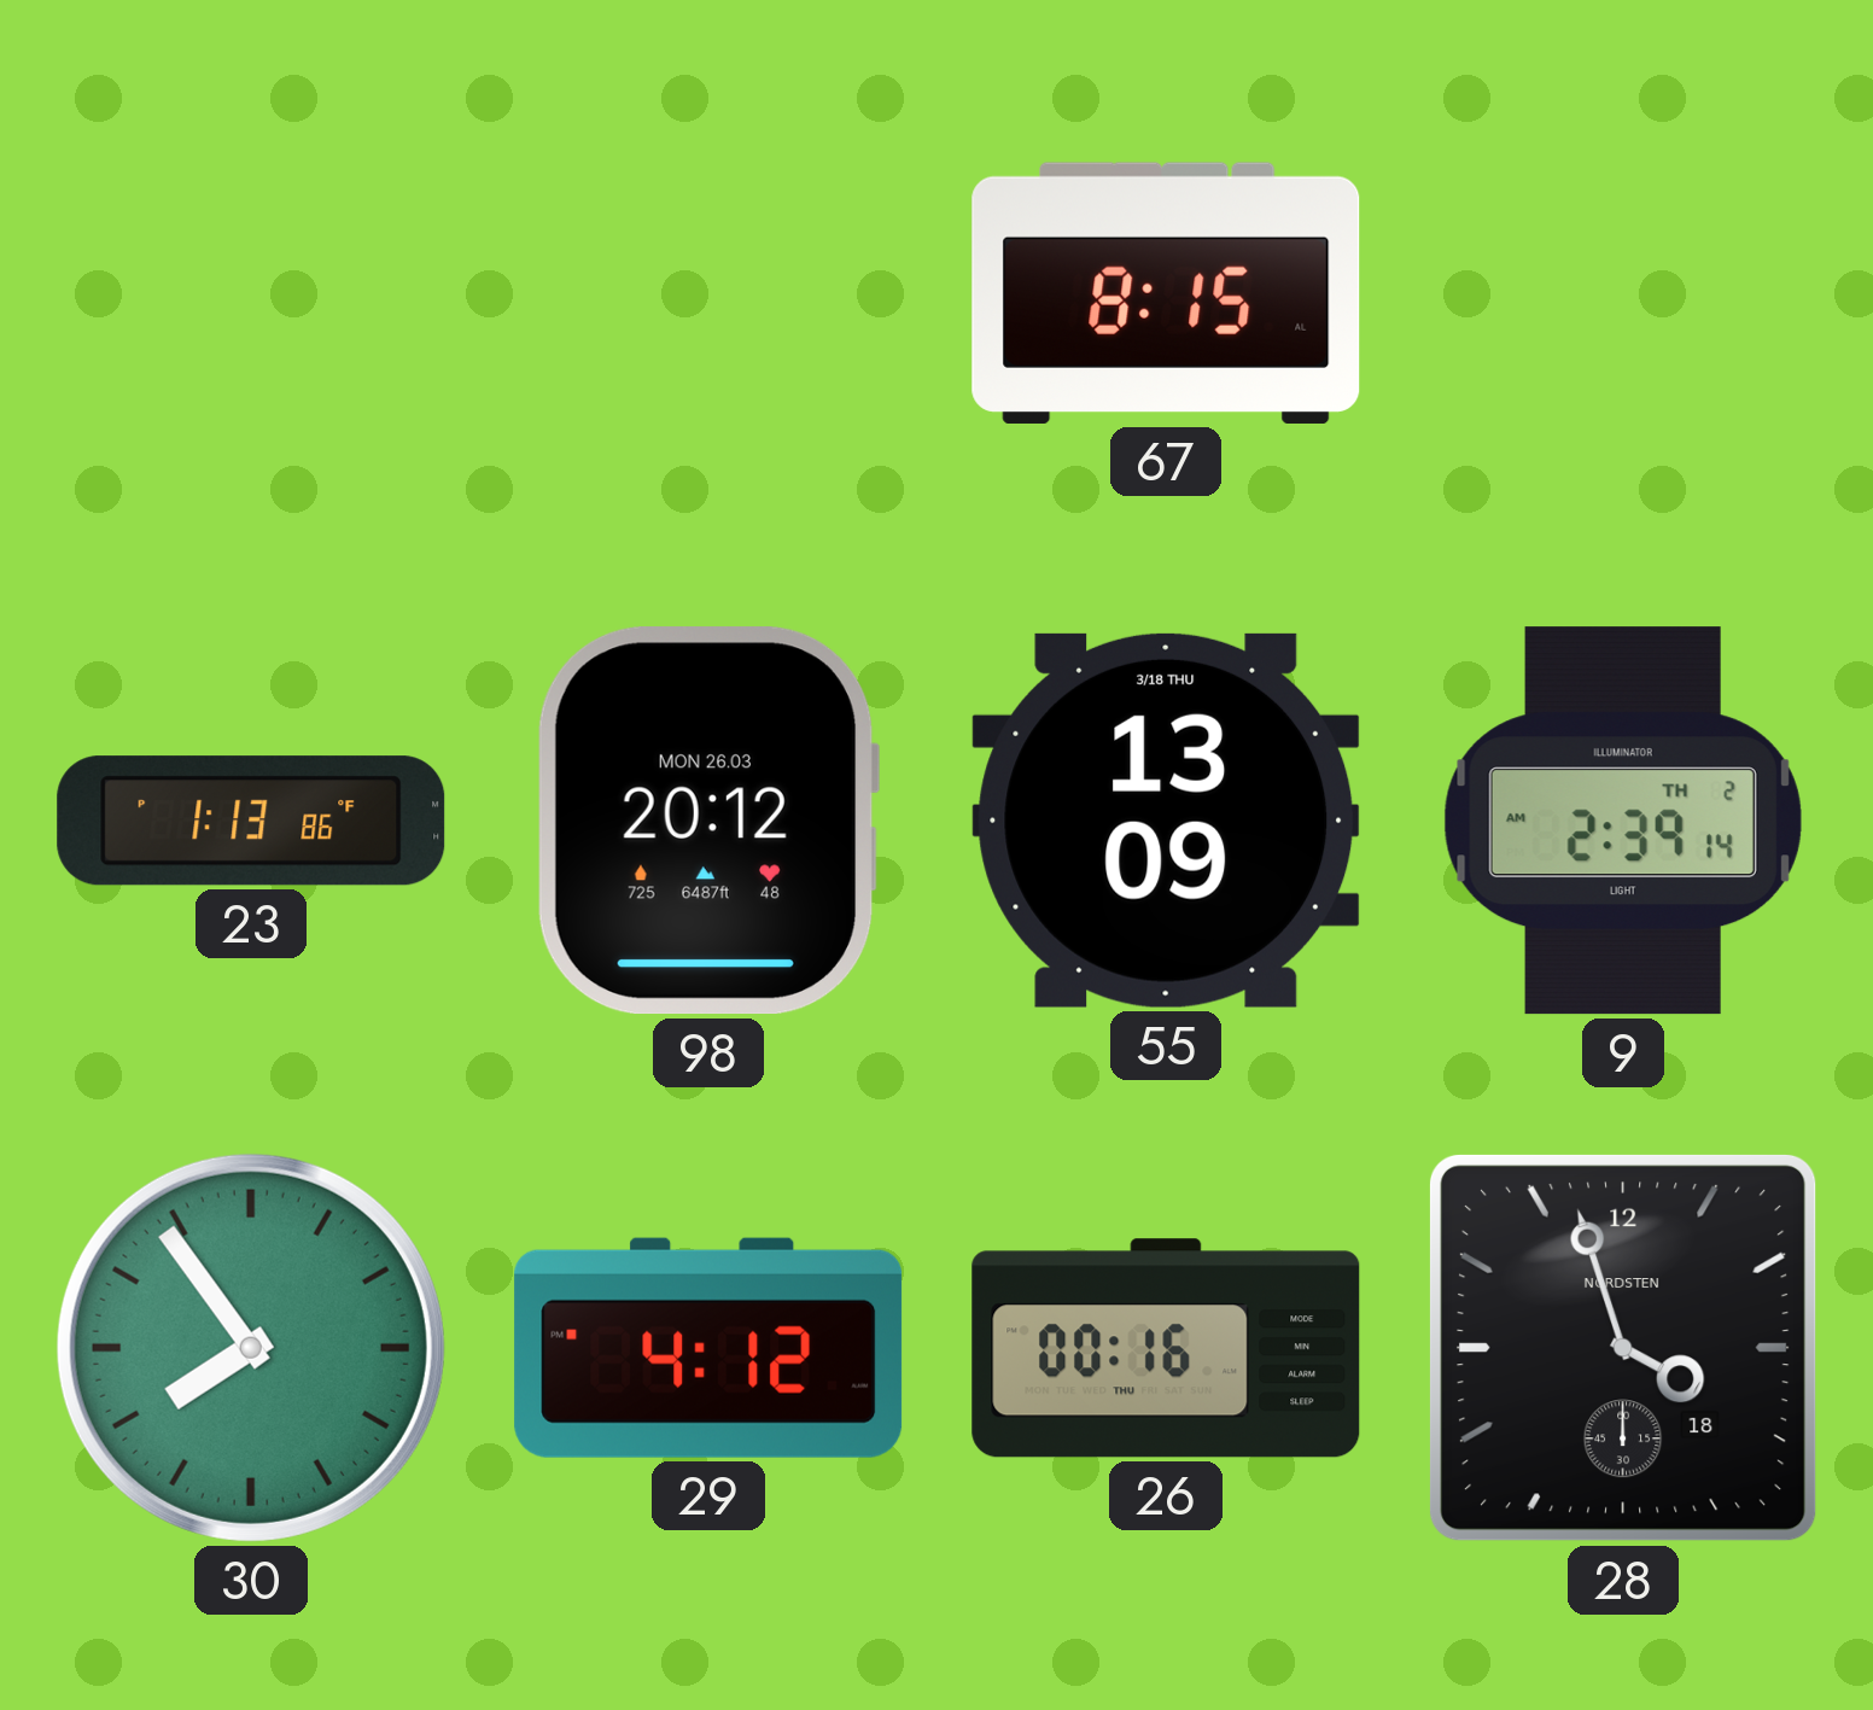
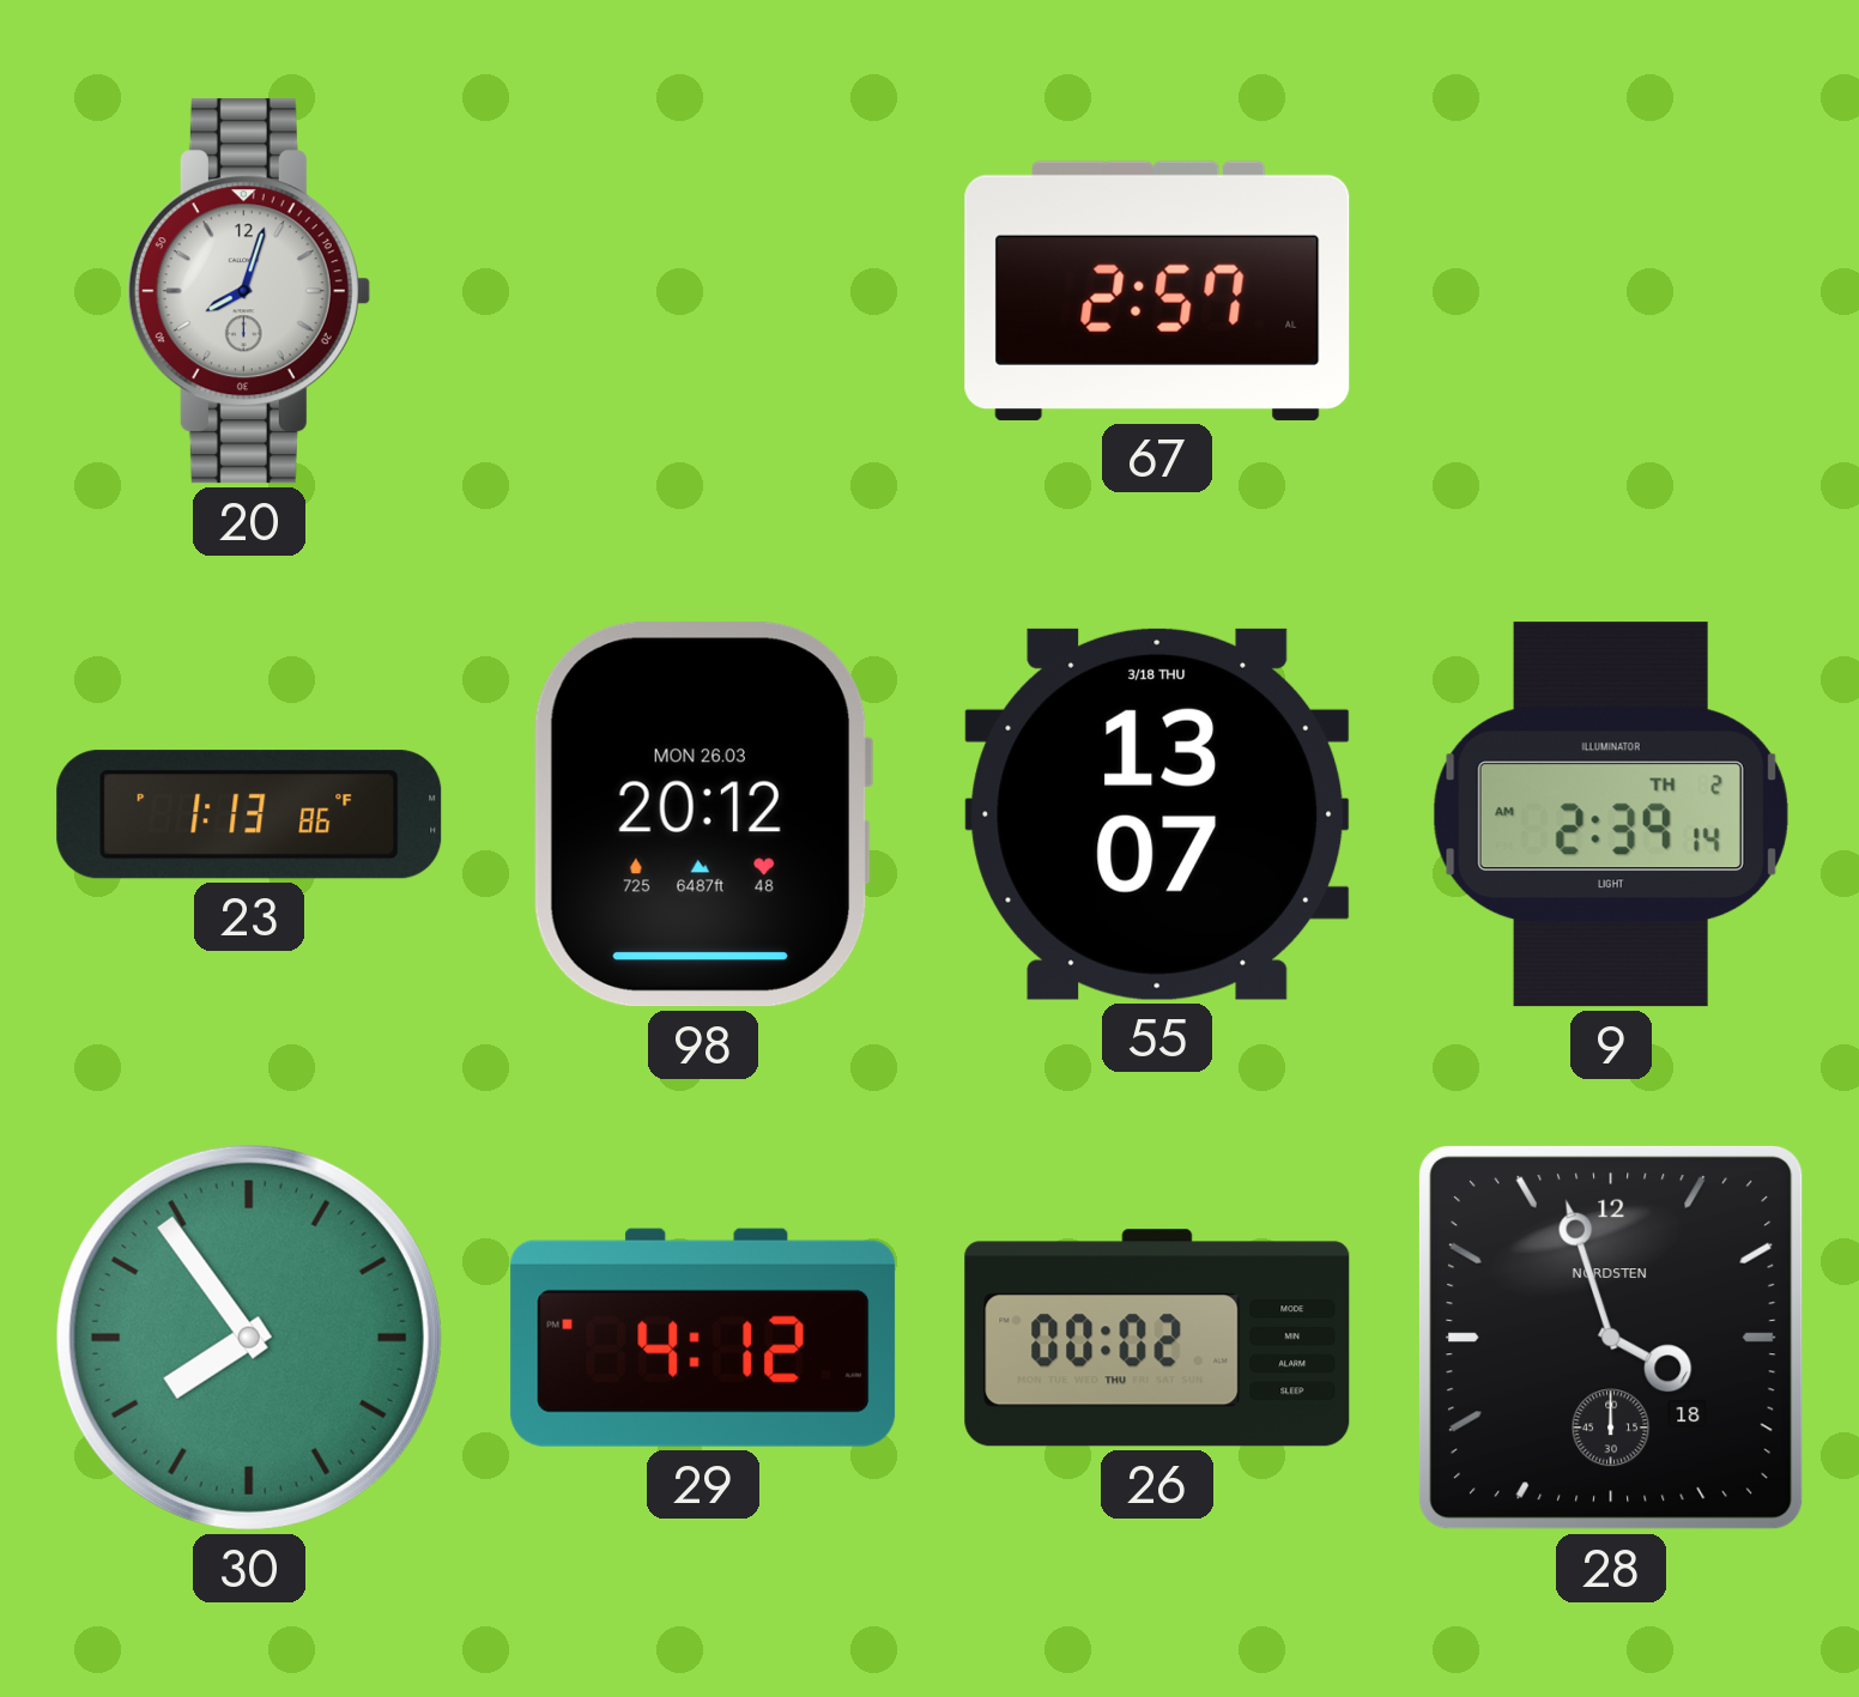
20: none -> 8:03 (248, 291)
67: 8:15 -> 2:57 (1157, 291)
55: 13:09 -> 13:07 (1157, 814)
26: 00:16 -> 00:02 (1157, 1338)
